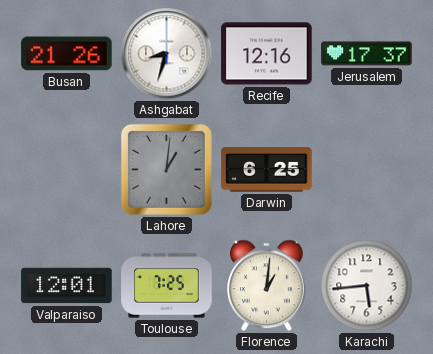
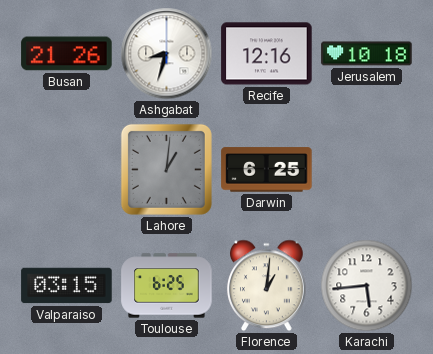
Jerusalem: 17:37 -> 10:18 (367, 54)
Valparaiso: 12:01 -> 03:15 (67, 286)
Toulouse: 7:25 -> 6:25 (167, 286)
